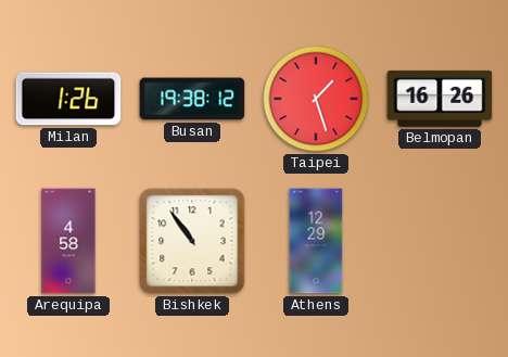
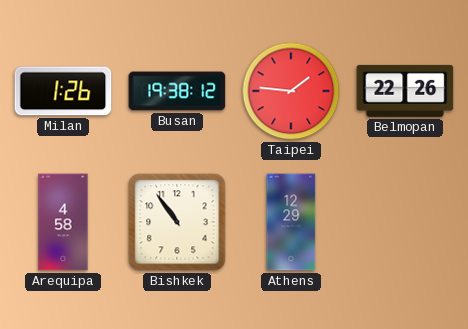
Taipei: 1:27 -> 1:46 (291, 91)
Belmopan: 16:26 -> 22:26 (405, 91)
